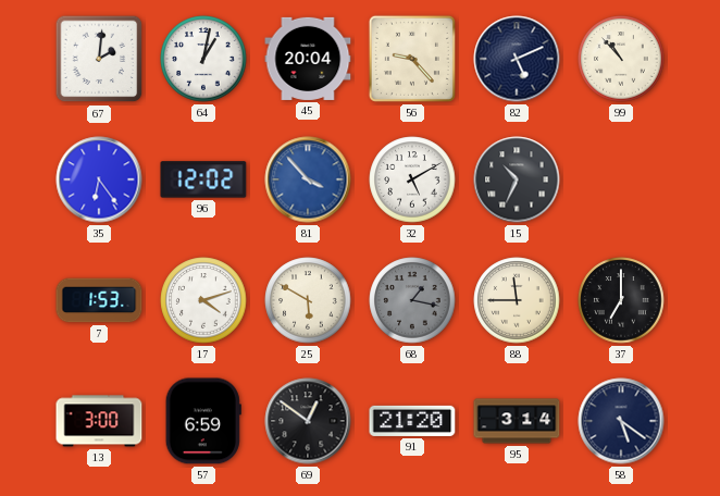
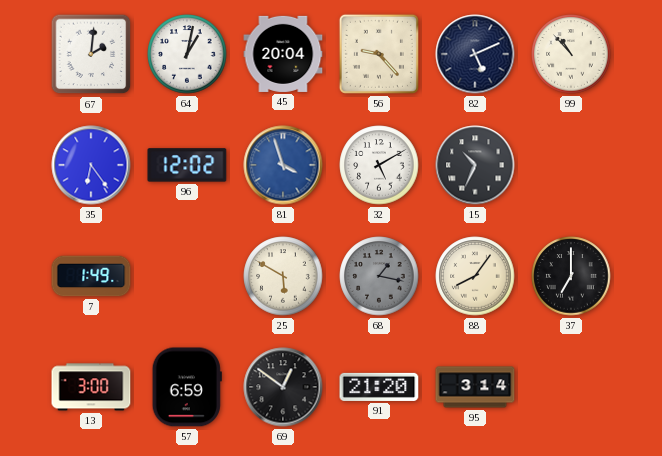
81: 3:53 -> 3:57 (283, 165)
7: 1:53 -> 1:49 (91, 276)
17: 4:12 -> none (203, 300)
88: 11:45 -> 8:06 (475, 276)
58: 5:21 -> none (621, 421)
